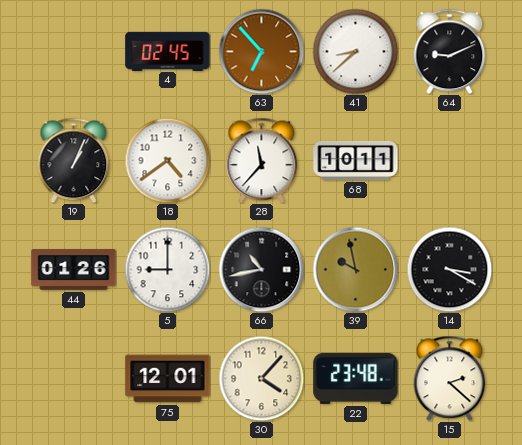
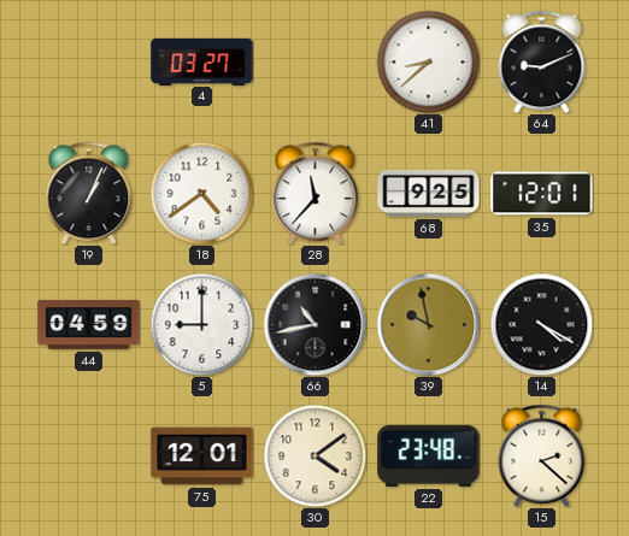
4: 02:45 -> 03:27 (202, 61)
63: 6:53 -> none (261, 51)
68: 10:11 -> 9:25 (429, 193)
35: none -> 12:01 (542, 194)
44: 01:26 -> 04:59 (89, 325)
14: 3:20 -> 4:20 (541, 324)
30: 4:07 -> 4:09 (314, 455)
